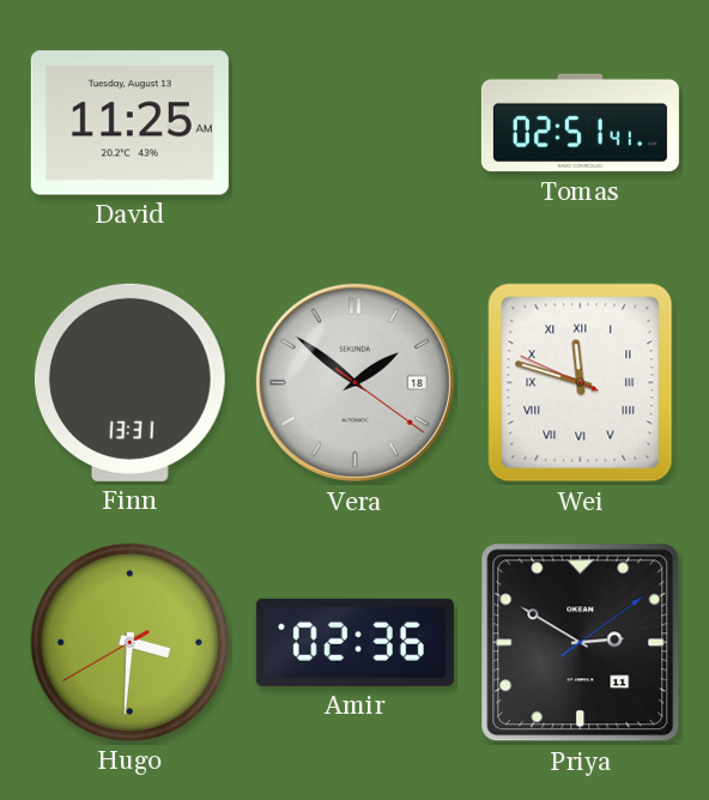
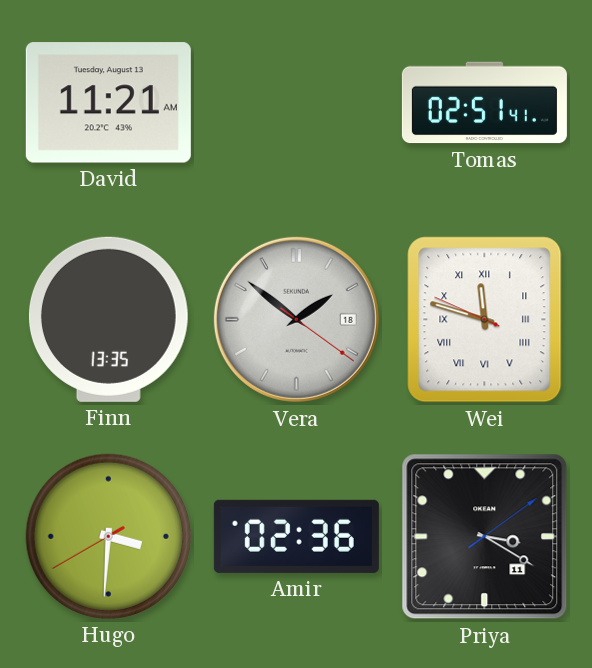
David: 11:25 -> 11:21 (108, 103)
Finn: 13:31 -> 13:35 (108, 319)
Priya: 2:50 -> 3:20 (485, 537)
